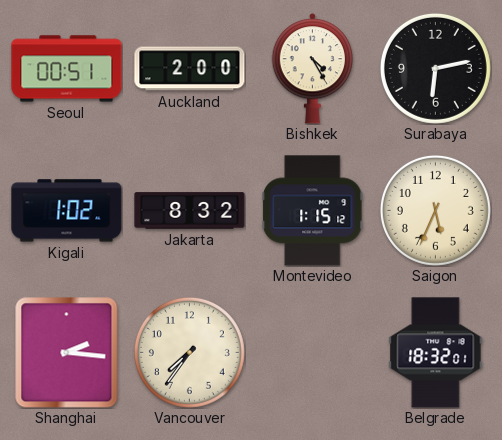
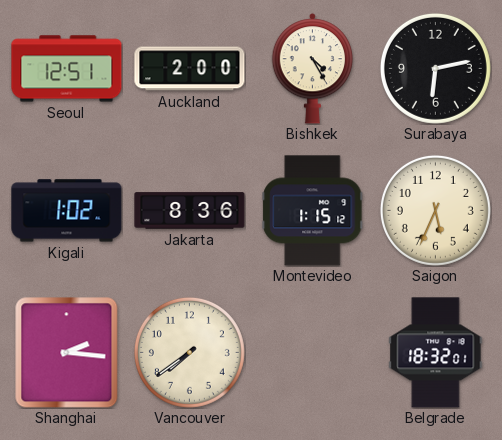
Seoul: 00:51 -> 12:51 (67, 69)
Jakarta: 8:32 -> 8:36 (190, 211)
Vancouver: 7:36 -> 7:39 (189, 352)
